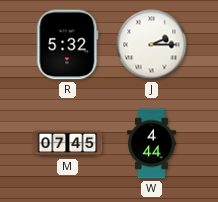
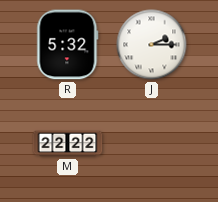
M: 07:45 -> 22:22 (68, 144)
W: 4:44 -> none (152, 144)
